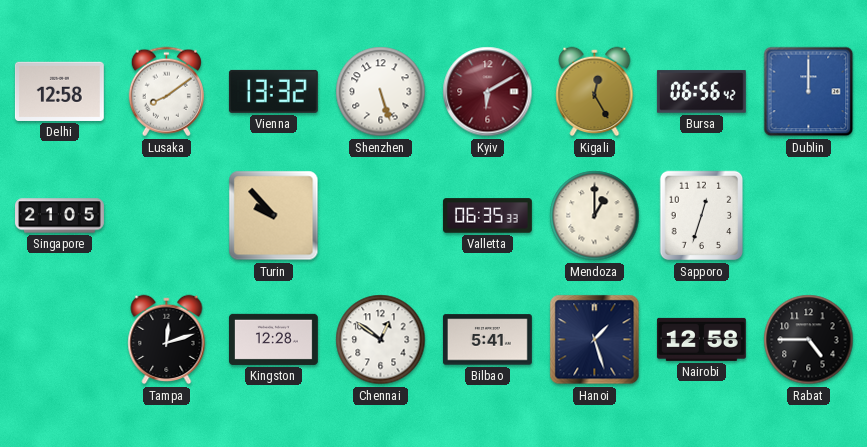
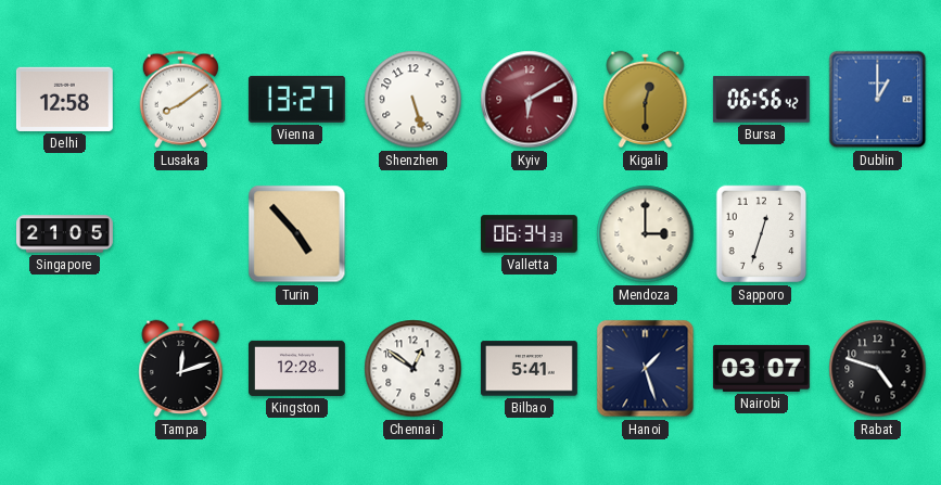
Vienna: 13:32 -> 13:27 (296, 99)
Kigali: 12:25 -> 12:30 (646, 100)
Dublin: 12:00 -> 1:00 (878, 100)
Turin: 9:53 -> 4:53 (297, 234)
Valletta: 06:35 -> 06:34 (529, 234)
Mendoza: 1:00 -> 3:00 (646, 234)
Nairobi: 12:58 -> 03:07 (761, 368)
Rabat: 4:45 -> 4:48 (878, 369)
